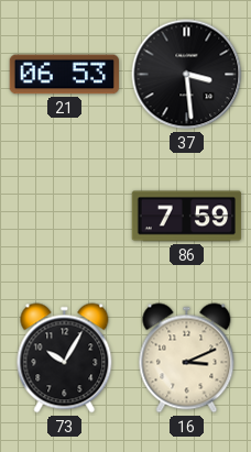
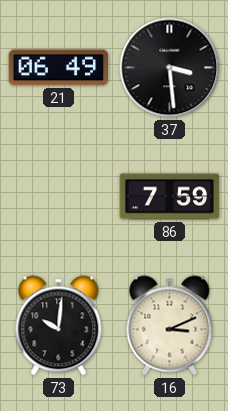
21: 06:53 -> 06:49 (58, 68)
73: 10:05 -> 10:01 (59, 326)
